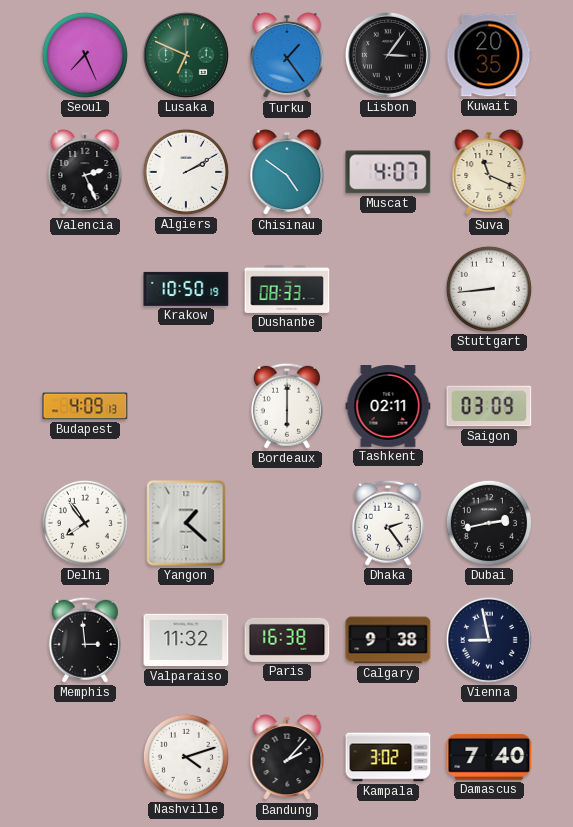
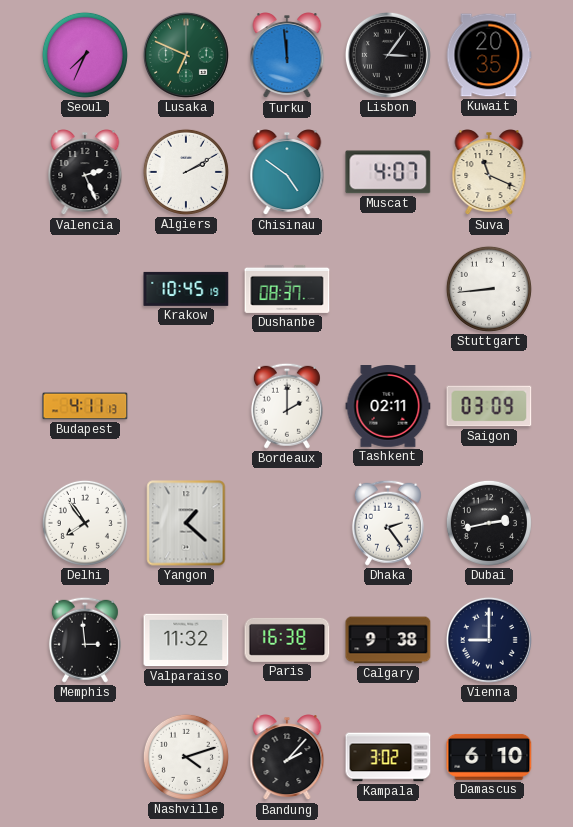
Seoul: 7:26 -> 7:34 (85, 55)
Turku: 1:24 -> 11:59 (287, 56)
Krakow: 10:50 -> 10:45 (186, 289)
Dushanbe: 08:33 -> 08:37 (287, 289)
Budapest: 4:09 -> 4:11 (85, 406)
Bordeaux: 6:00 -> 2:00 (287, 406)
Vienna: 8:58 -> 9:00 (489, 640)
Damascus: 7:40 -> 6:10 (489, 757)
